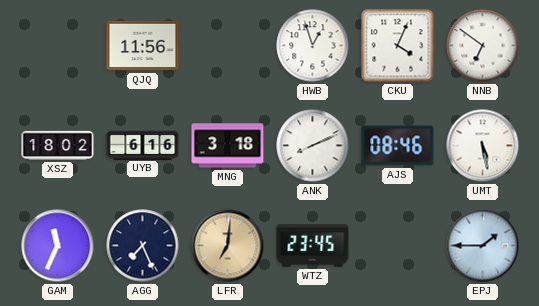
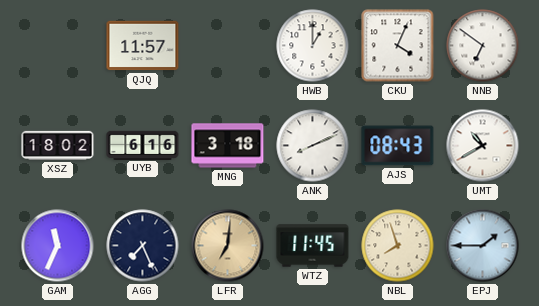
QJQ: 11:56 -> 11:57 (143, 46)
HWB: 12:57 -> 1:00 (313, 46)
AJS: 08:46 -> 08:43 (398, 146)
UMT: 5:28 -> 10:40 (483, 146)
WTZ: 23:45 -> 11:45 (313, 246)
NBL: none -> 7:57 (398, 246)
